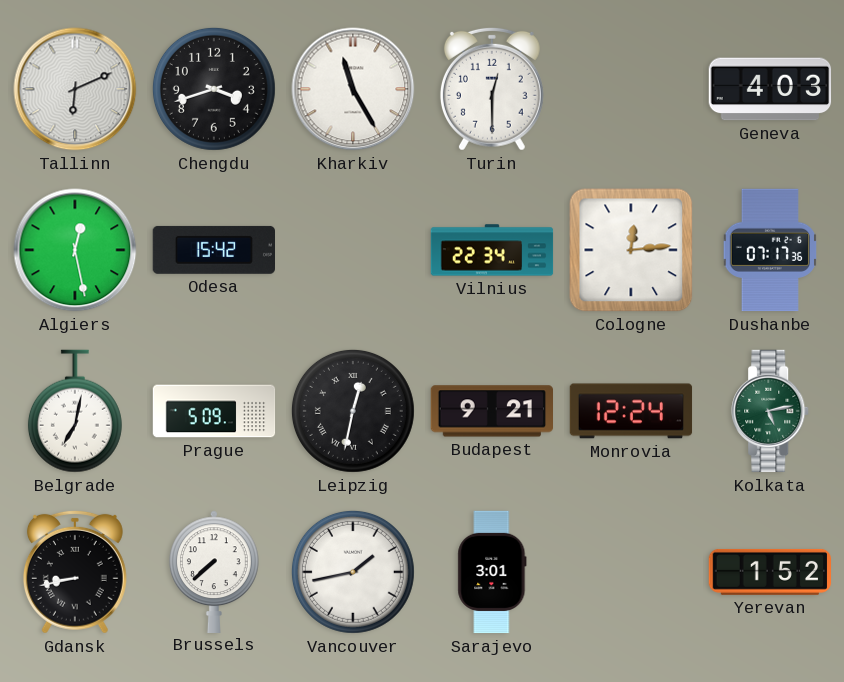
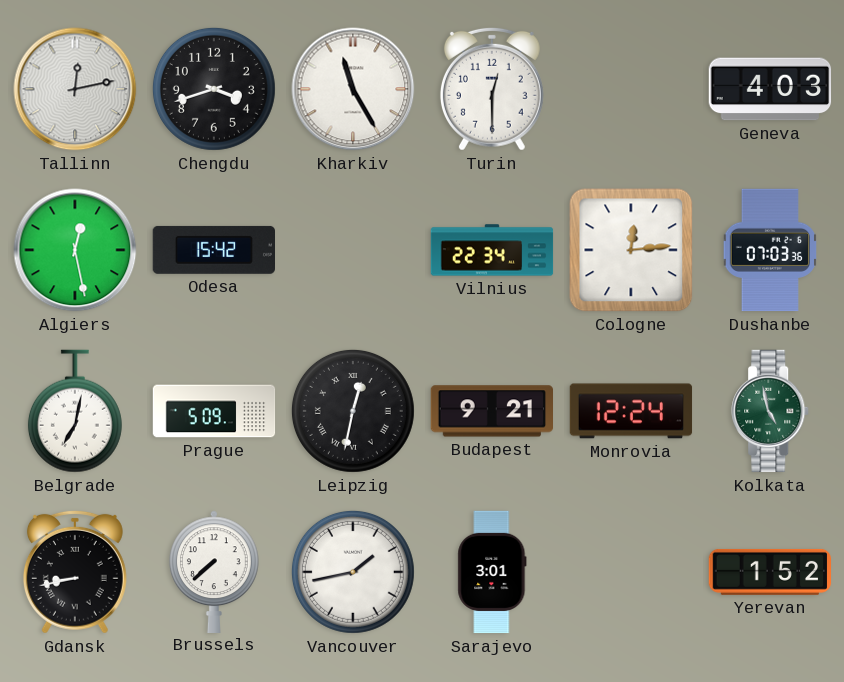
Tallinn: 6:11 -> 12:13 (75, 89)
Dushanbe: 07:17 -> 07:03 (769, 250)
Kolkata: 5:13 -> 4:58 (771, 411)
